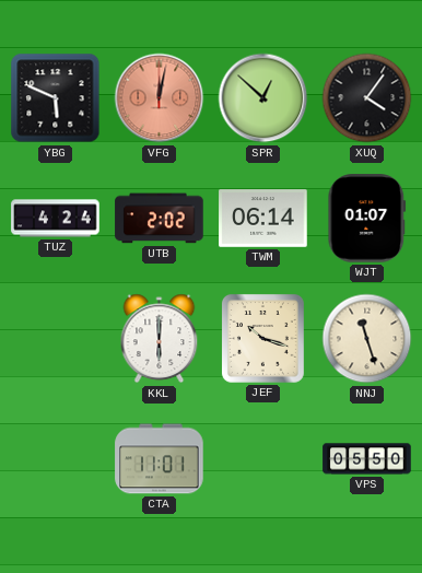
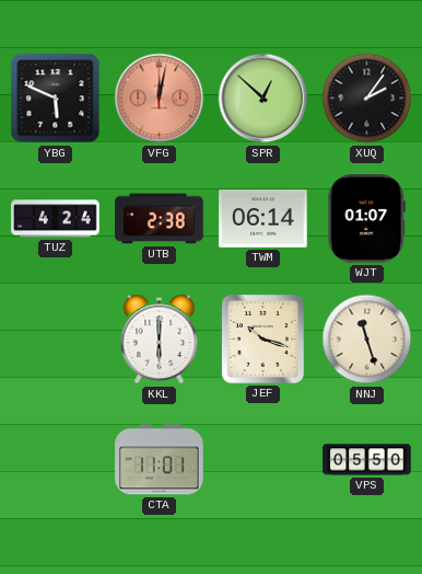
XUQ: 4:06 -> 2:06 (367, 99)
UTB: 2:02 -> 2:38 (160, 219)
